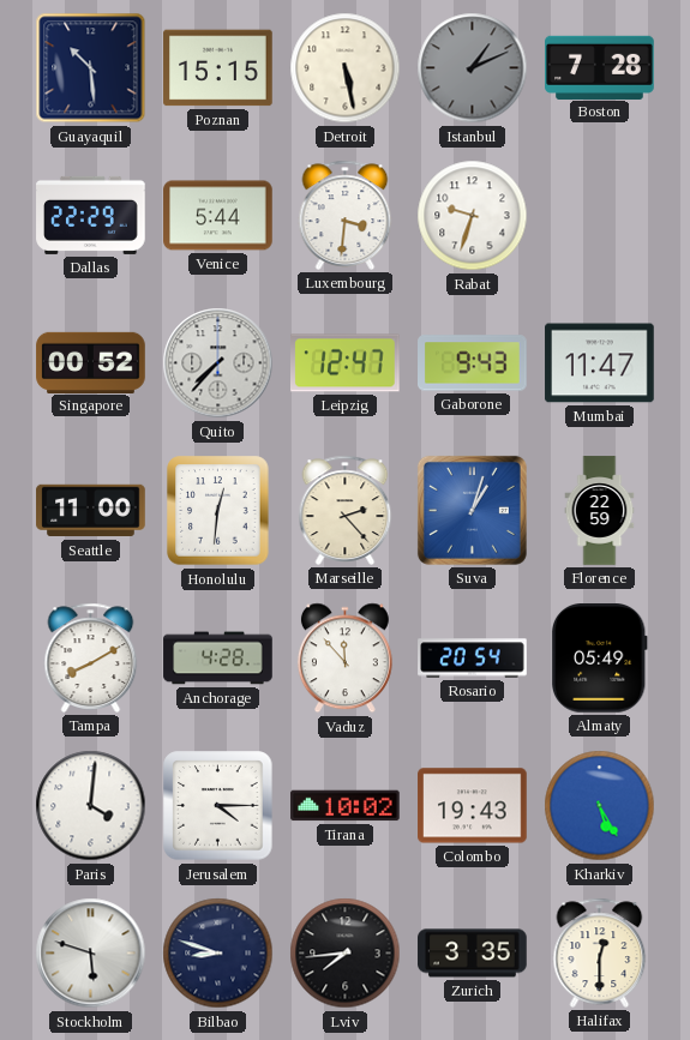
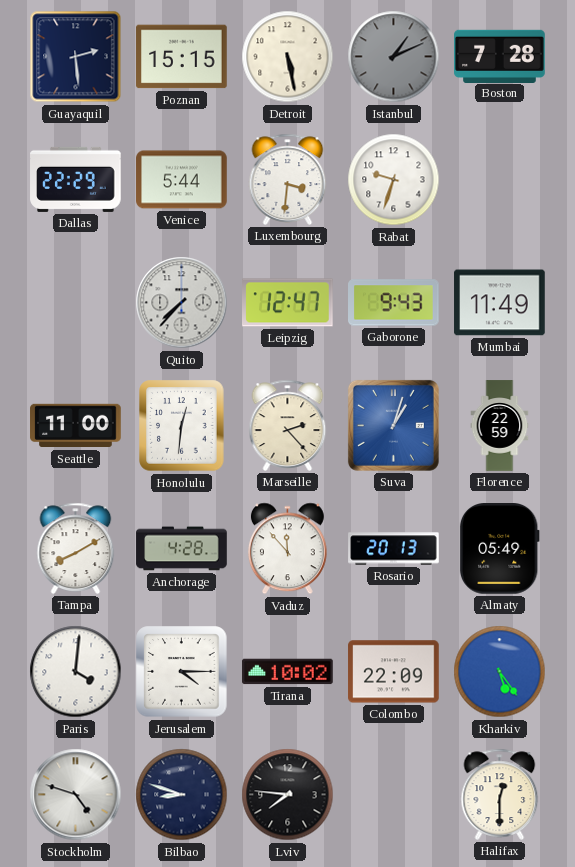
Guayaquil: 10:29 -> 2:29 (76, 57)
Singapore: 00:52 -> none (91, 362)
Mumbai: 11:47 -> 11:49 (500, 303)
Rosario: 20:54 -> 20:13 (394, 549)
Colombo: 19:43 -> 22:09 (394, 672)
Kharkiv: 5:25 -> 5:24 (500, 672)
Stockholm: 5:48 -> 4:48 (76, 795)
Lviv: 7:44 -> 7:46 (288, 795)
Zurich: 3:35 -> none (473, 954)
